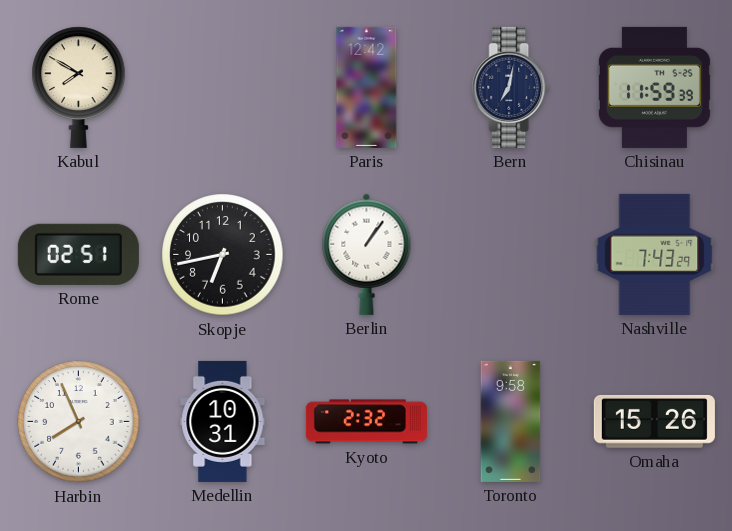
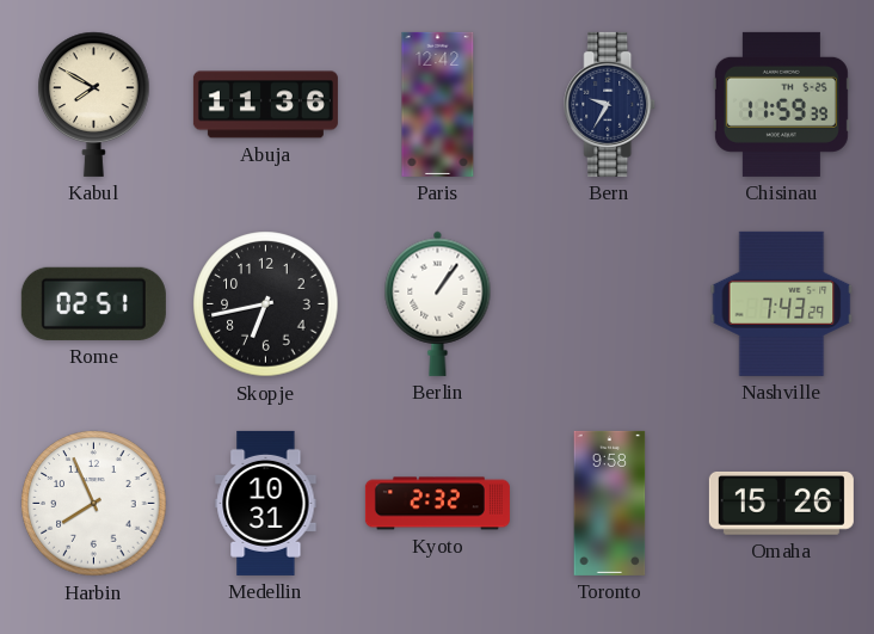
Abuja: none -> 11:36 (265, 105)
Bern: 7:02 -> 9:35 (610, 104)
